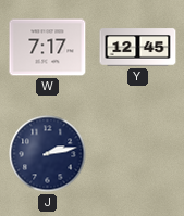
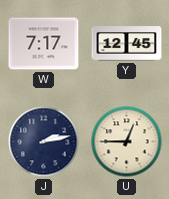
U: none -> 12:45 (127, 142)
